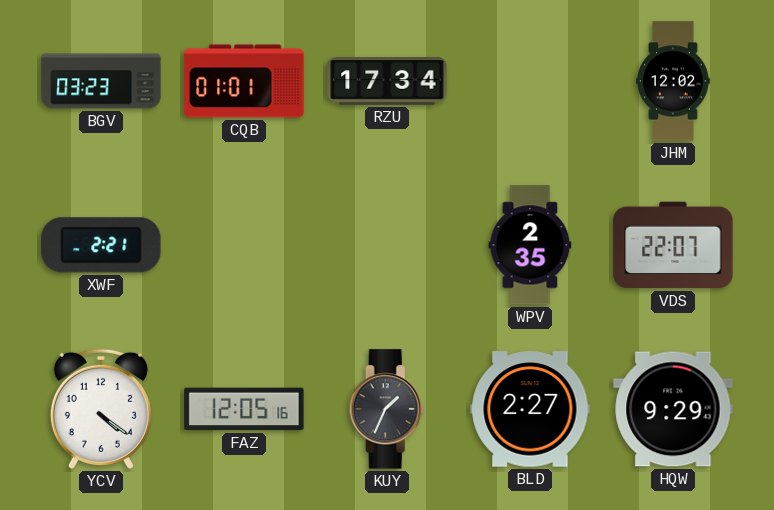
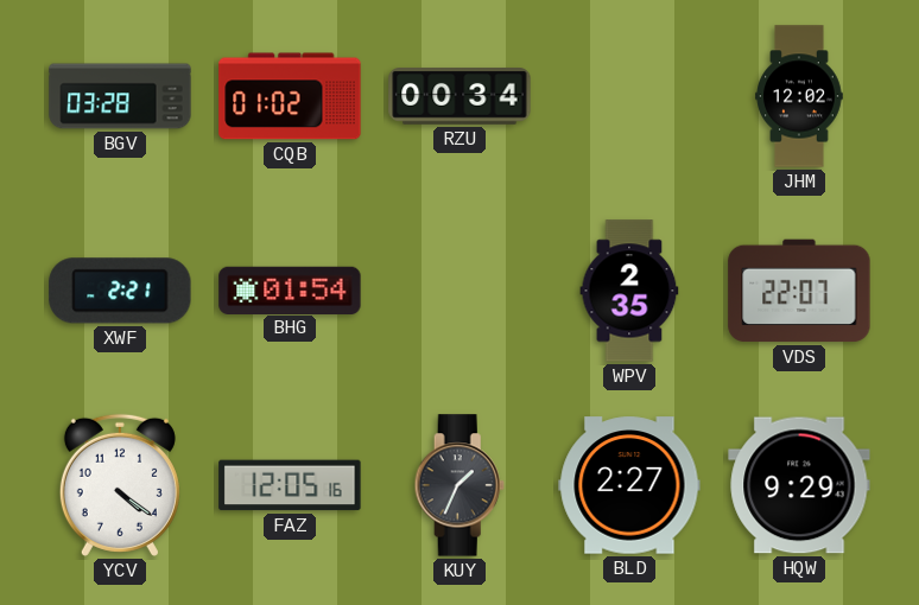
BGV: 03:23 -> 03:28 (120, 96)
CQB: 01:01 -> 01:02 (290, 96)
RZU: 17:34 -> 00:34 (459, 97)
BHG: none -> 01:54 (290, 289)
